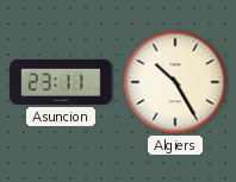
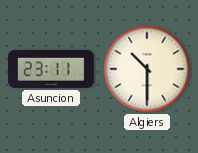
Algiers: 10:25 -> 10:30 (147, 69)
